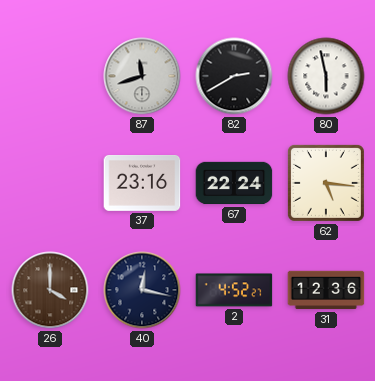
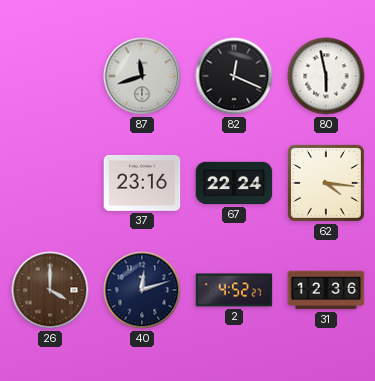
82: 2:40 -> 12:19 (234, 76)
62: 5:16 -> 4:16 (326, 183)
40: 12:17 -> 12:12 (142, 290)
